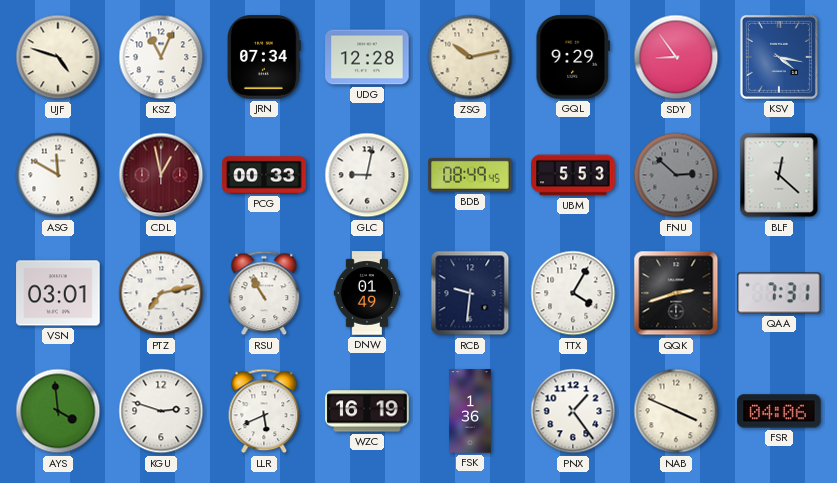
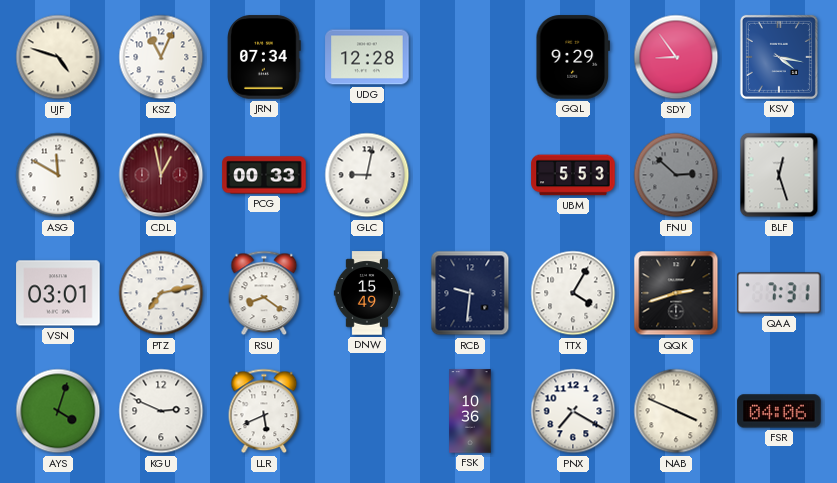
ZSG: 10:13 -> none (470, 57)
BDB: 08:49 -> none (470, 175)
BLF: 12:22 -> 12:27 (779, 175)
RSU: 10:55 -> 8:21 (264, 293)
DNW: 01:49 -> 15:49 (367, 293)
AYS: 3:59 -> 4:03 (58, 411)
KGU: 2:48 -> 2:49 (161, 411)
WZC: 16:19 -> none (367, 411)
FSK: 1:36 -> 10:36 (470, 411)
PNX: 1:24 -> 7:20 (573, 411)
